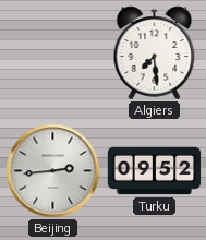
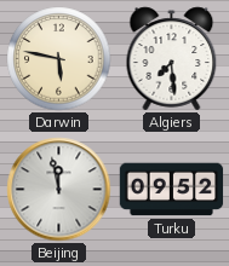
Darwin: none -> 5:47 (59, 59)
Beijing: 2:44 -> 11:58 (59, 190)
